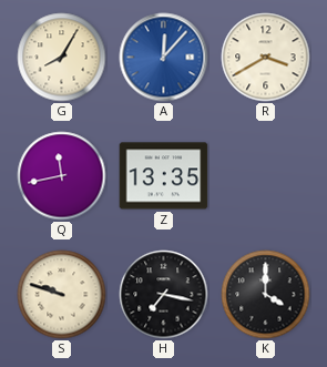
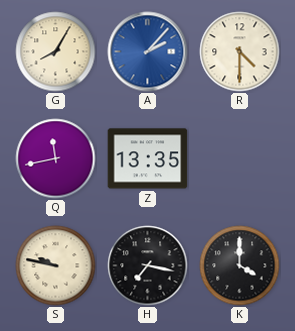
A: 12:07 -> 2:07 (148, 52)
R: 3:40 -> 4:30 (240, 52)
S: 9:48 -> 9:47 (56, 266)
